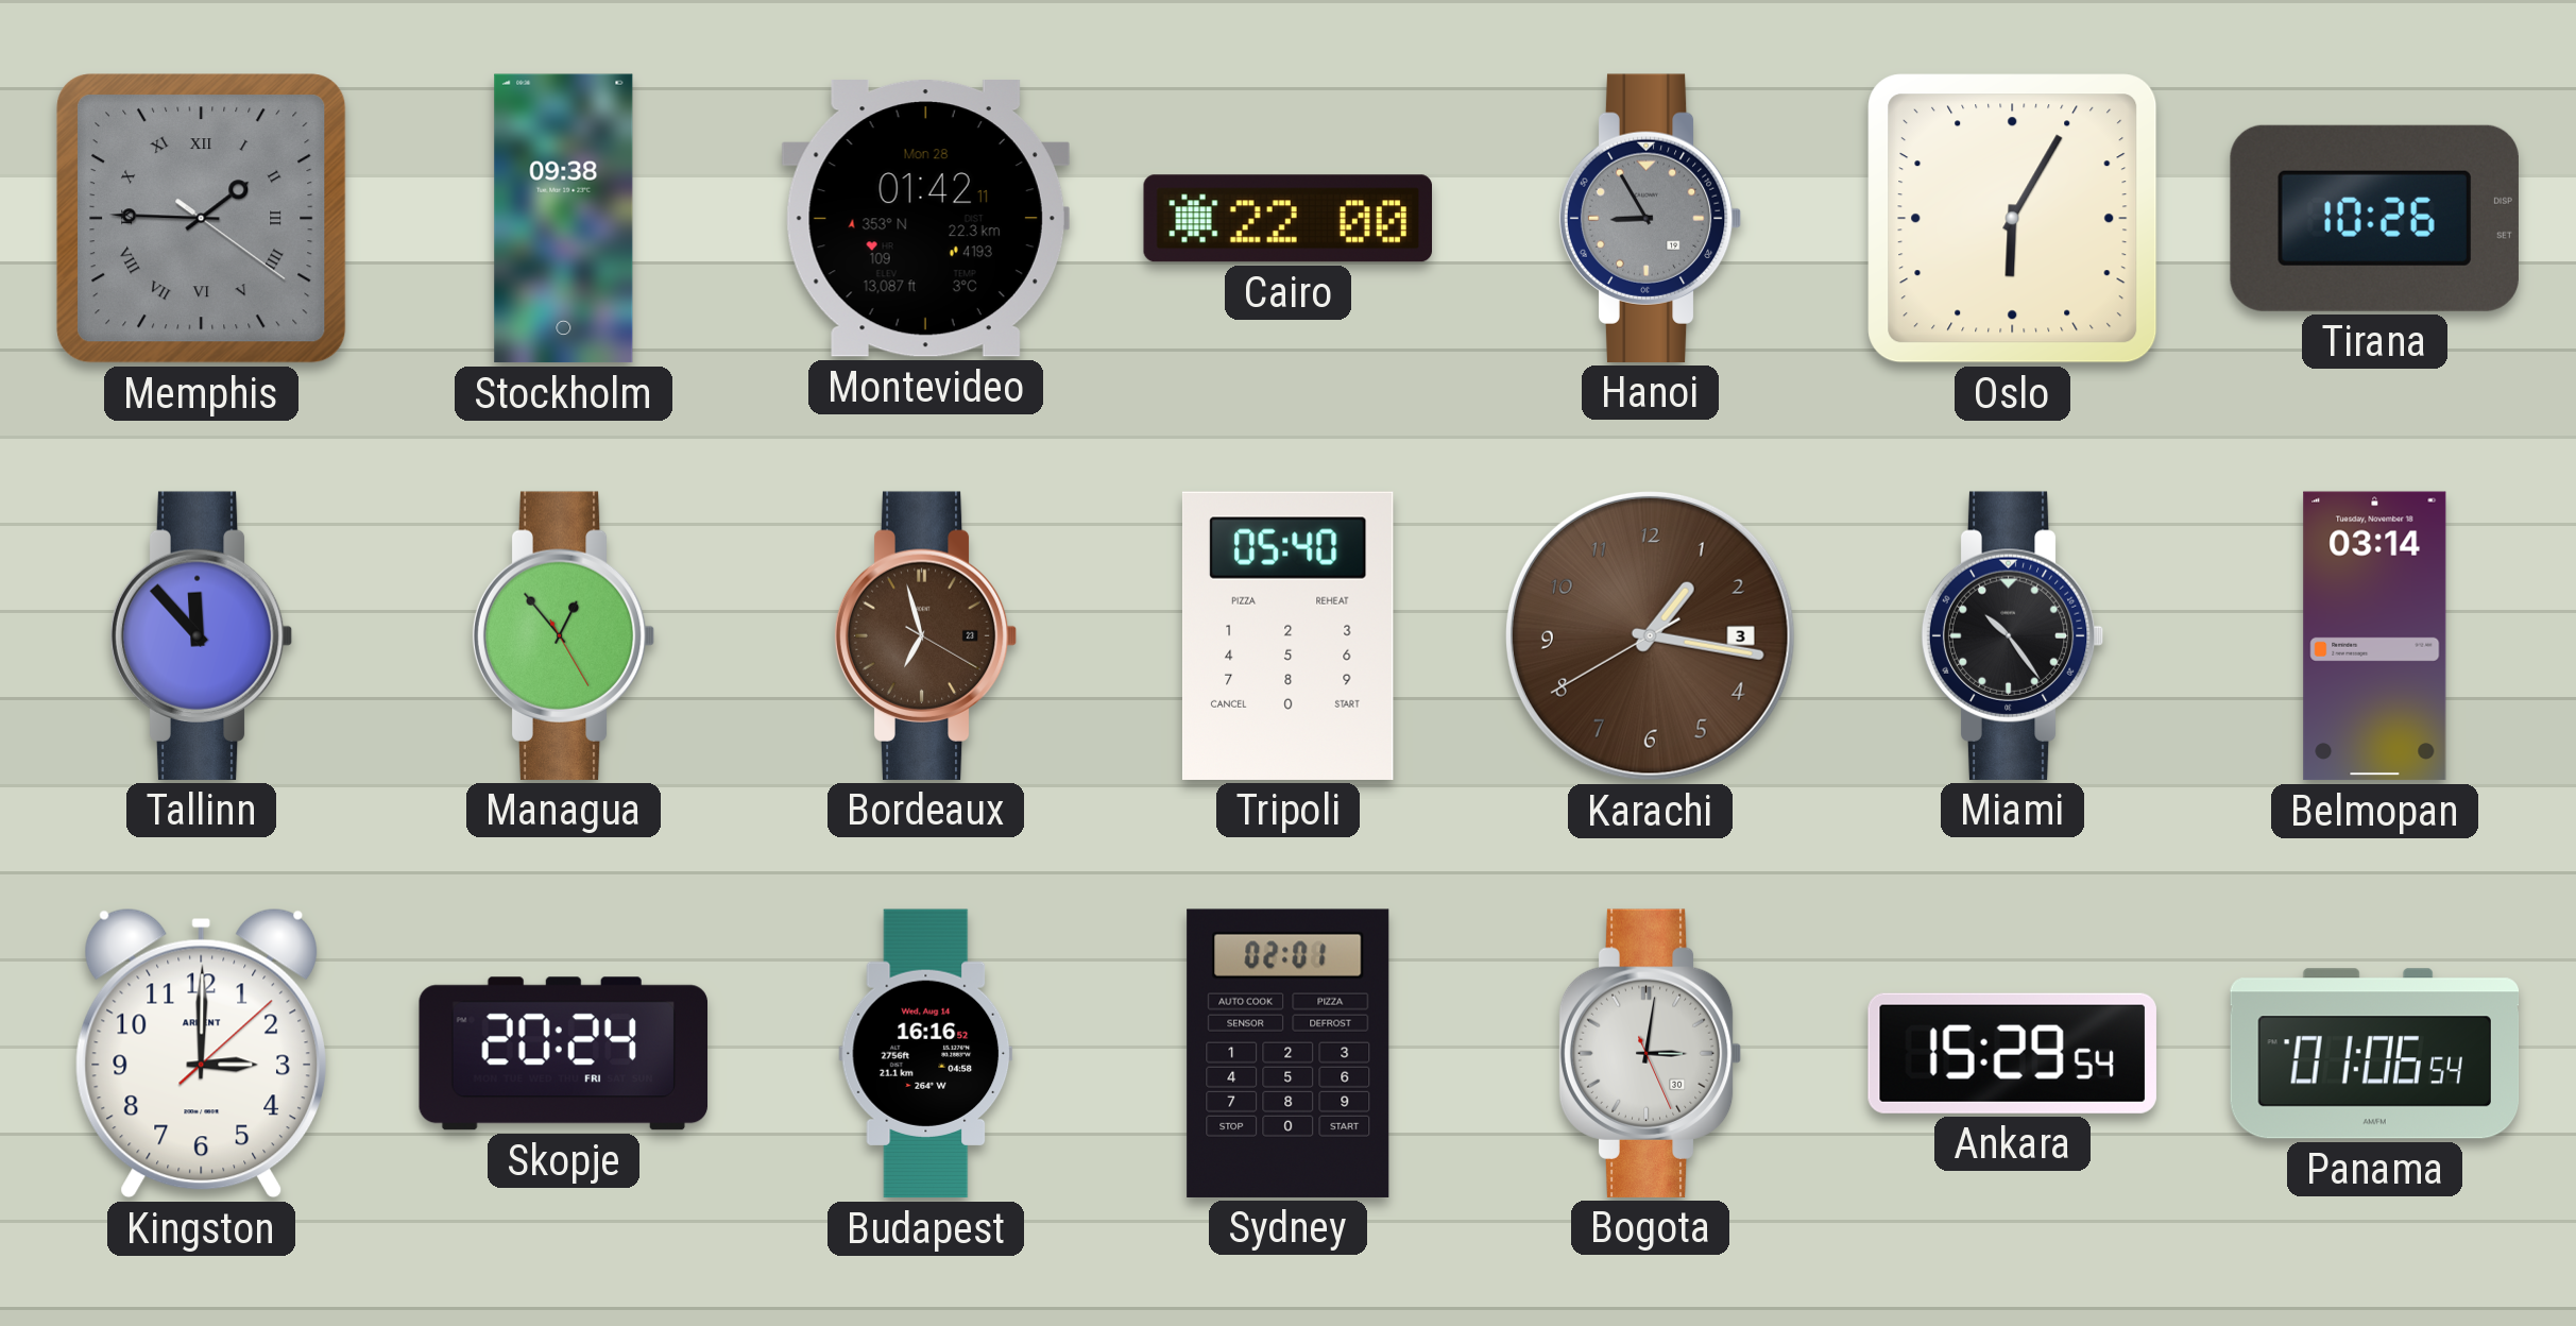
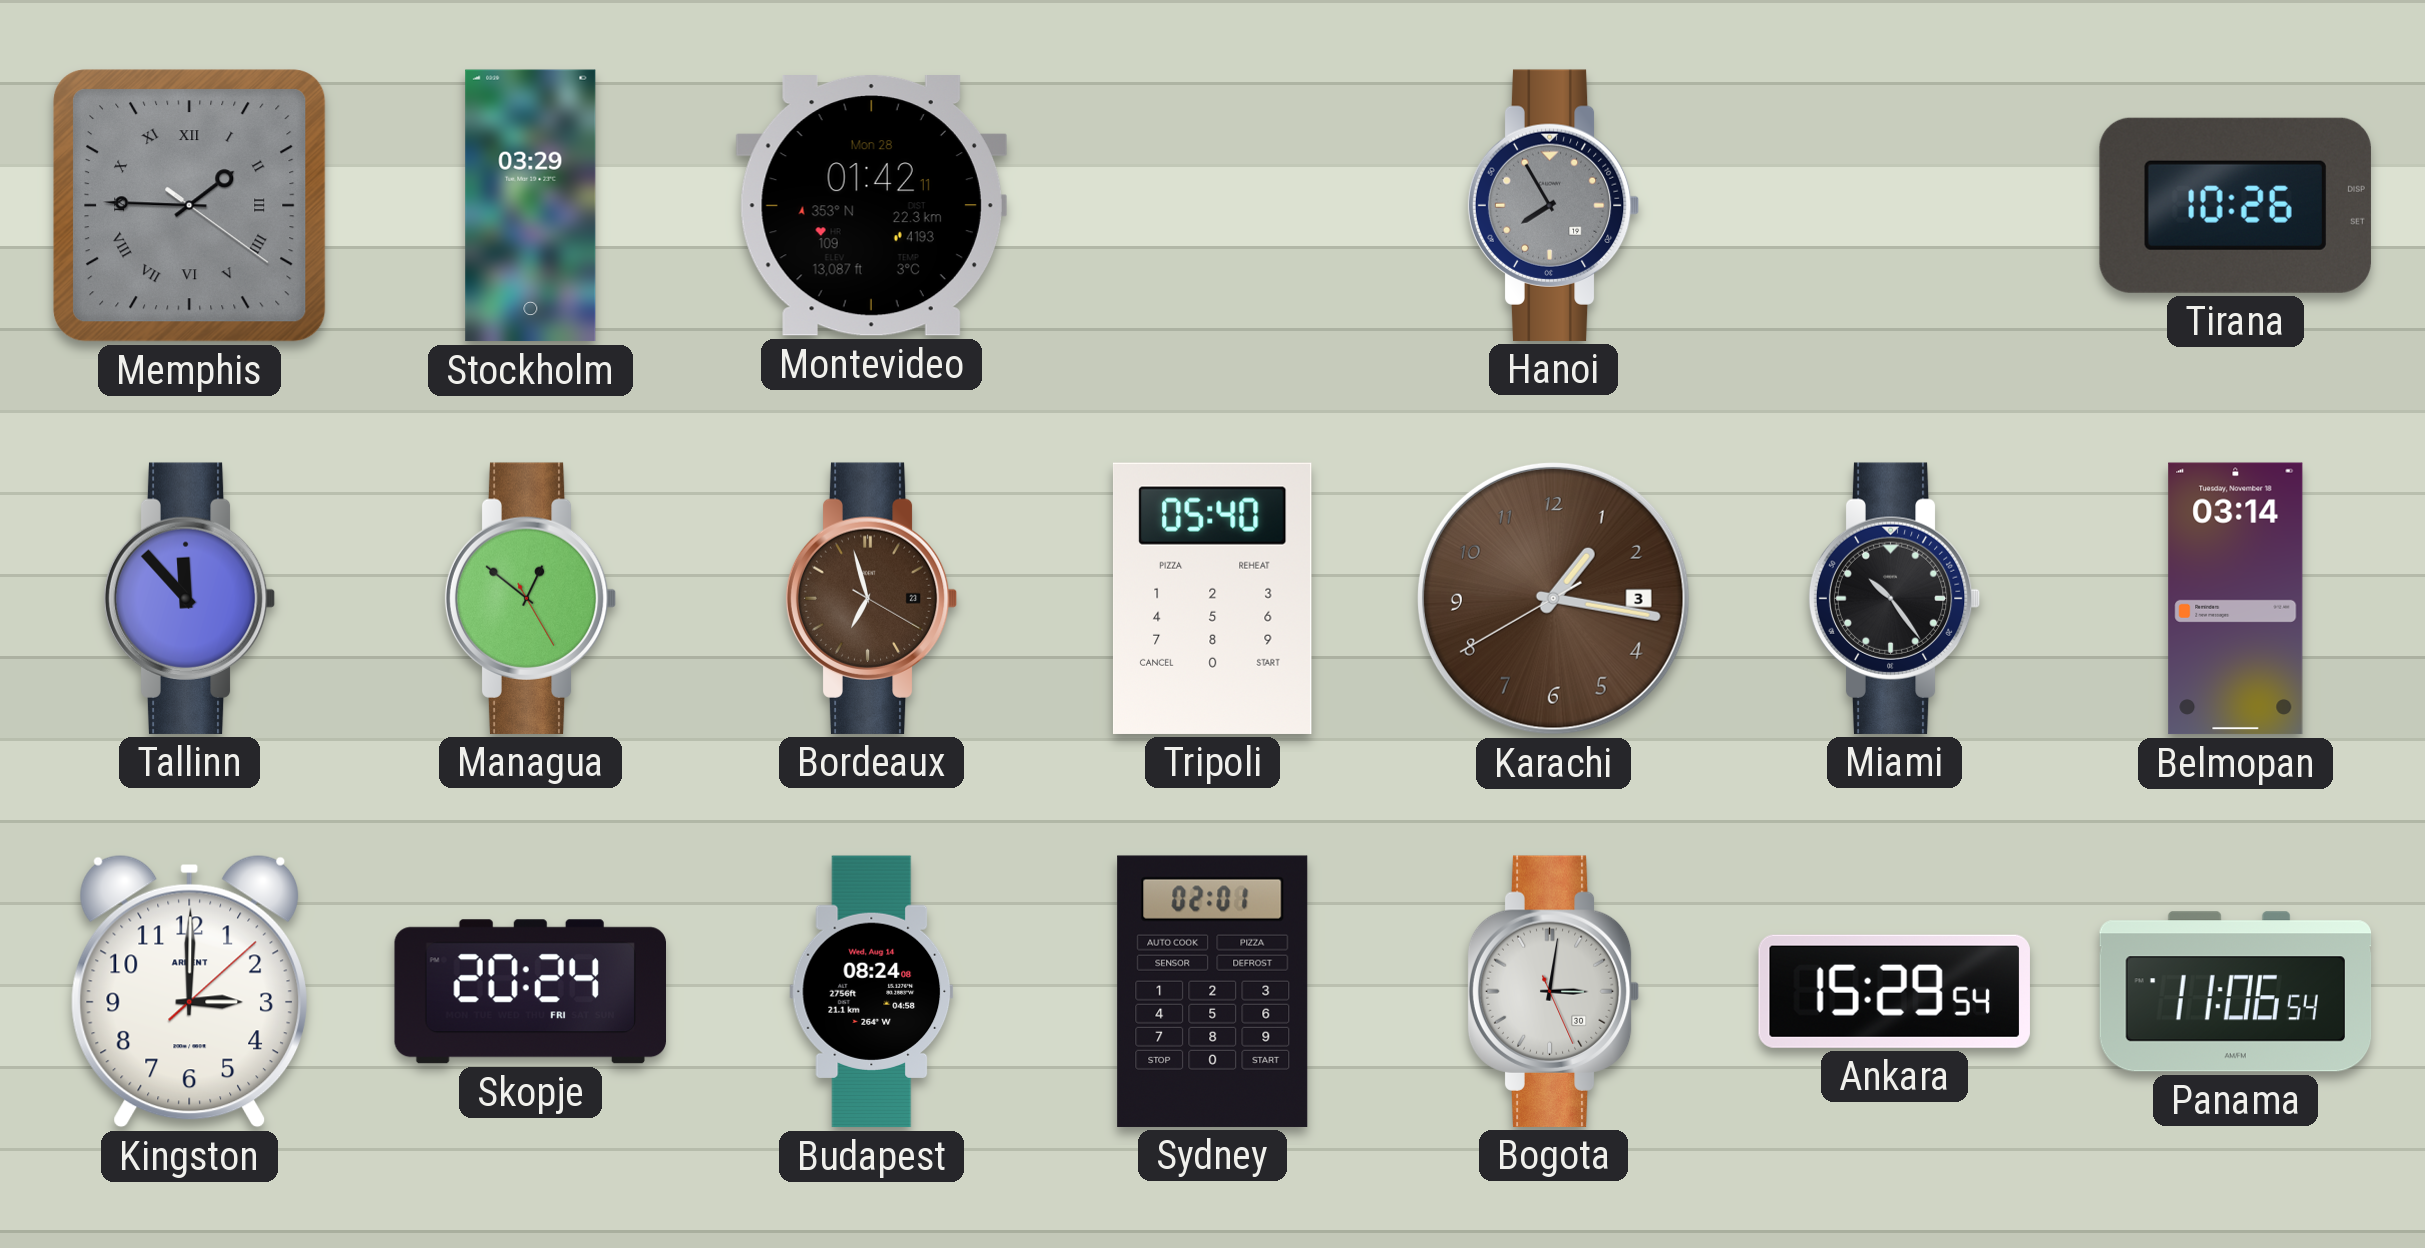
Stockholm: 09:38 -> 03:29 (531, 206)
Cairo: 22:00 -> none (1287, 219)
Hanoi: 8:55 -> 7:55 (1553, 205)
Oslo: 6:05 -> none (2013, 219)
Managua: 12:53 -> 12:51 (530, 598)
Budapest: 16:16 -> 08:24 (872, 992)
Panama: 01:06 -> 11:06 (2236, 992)
